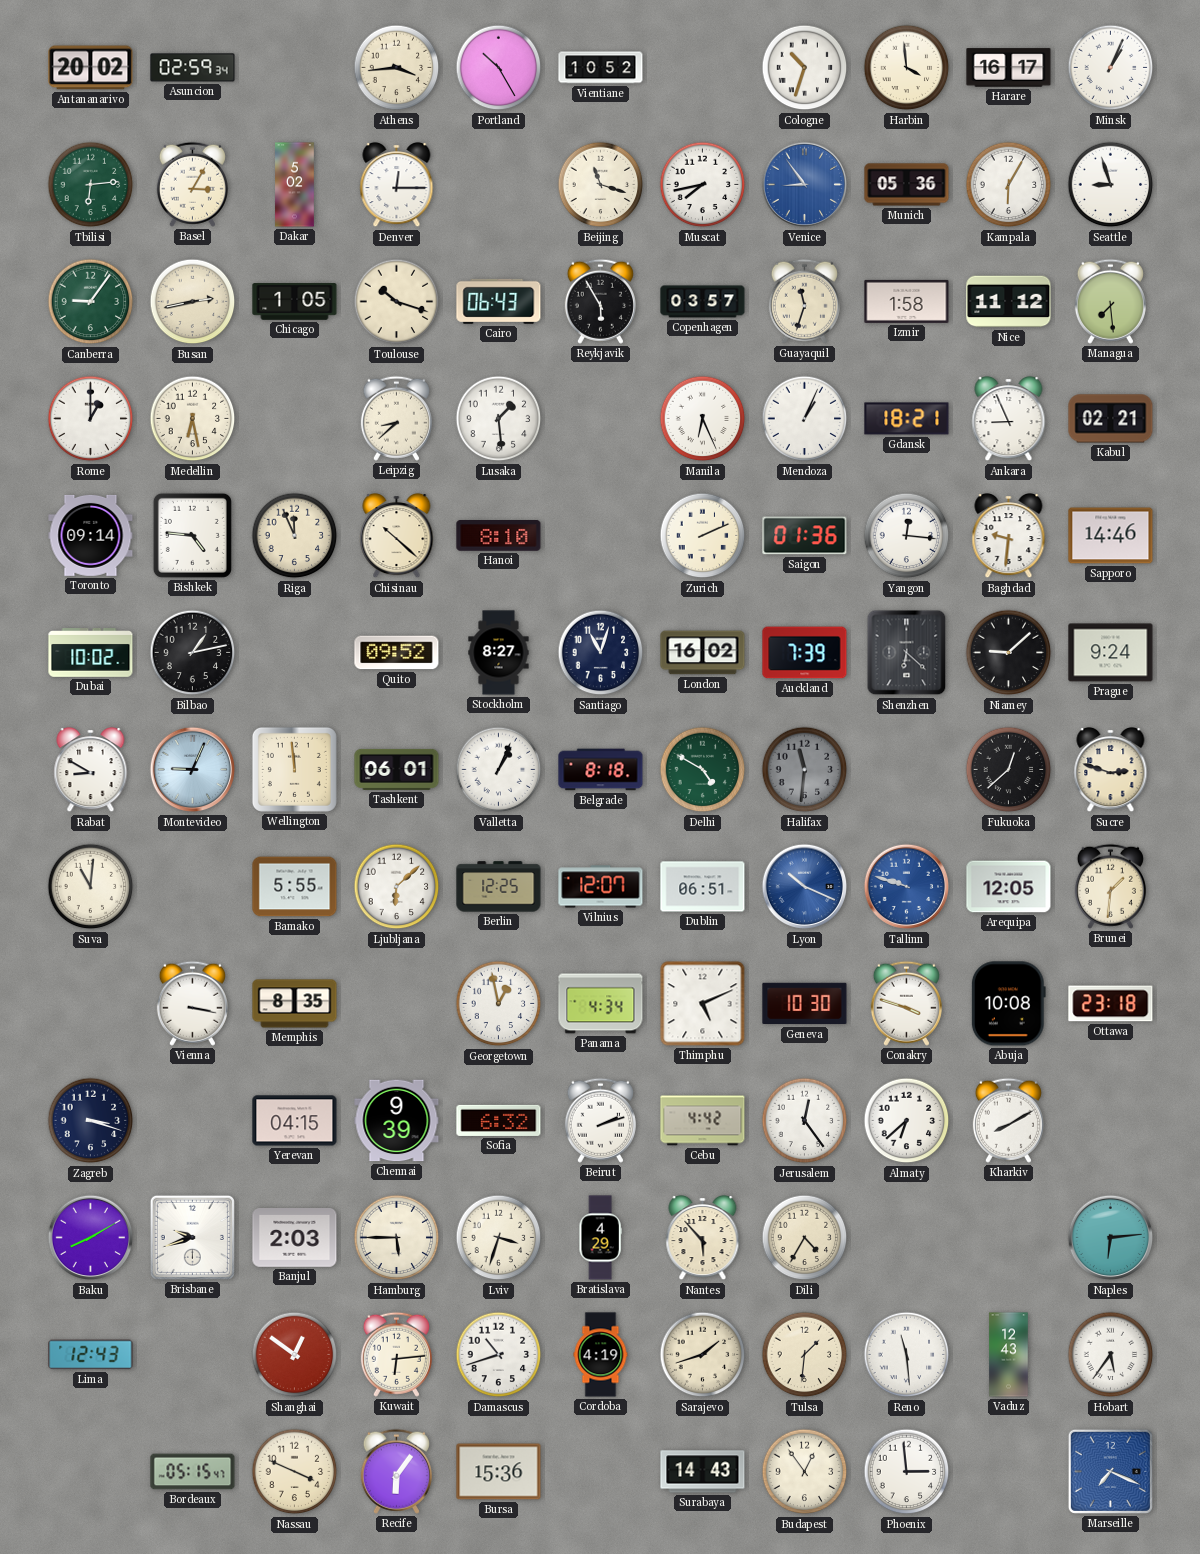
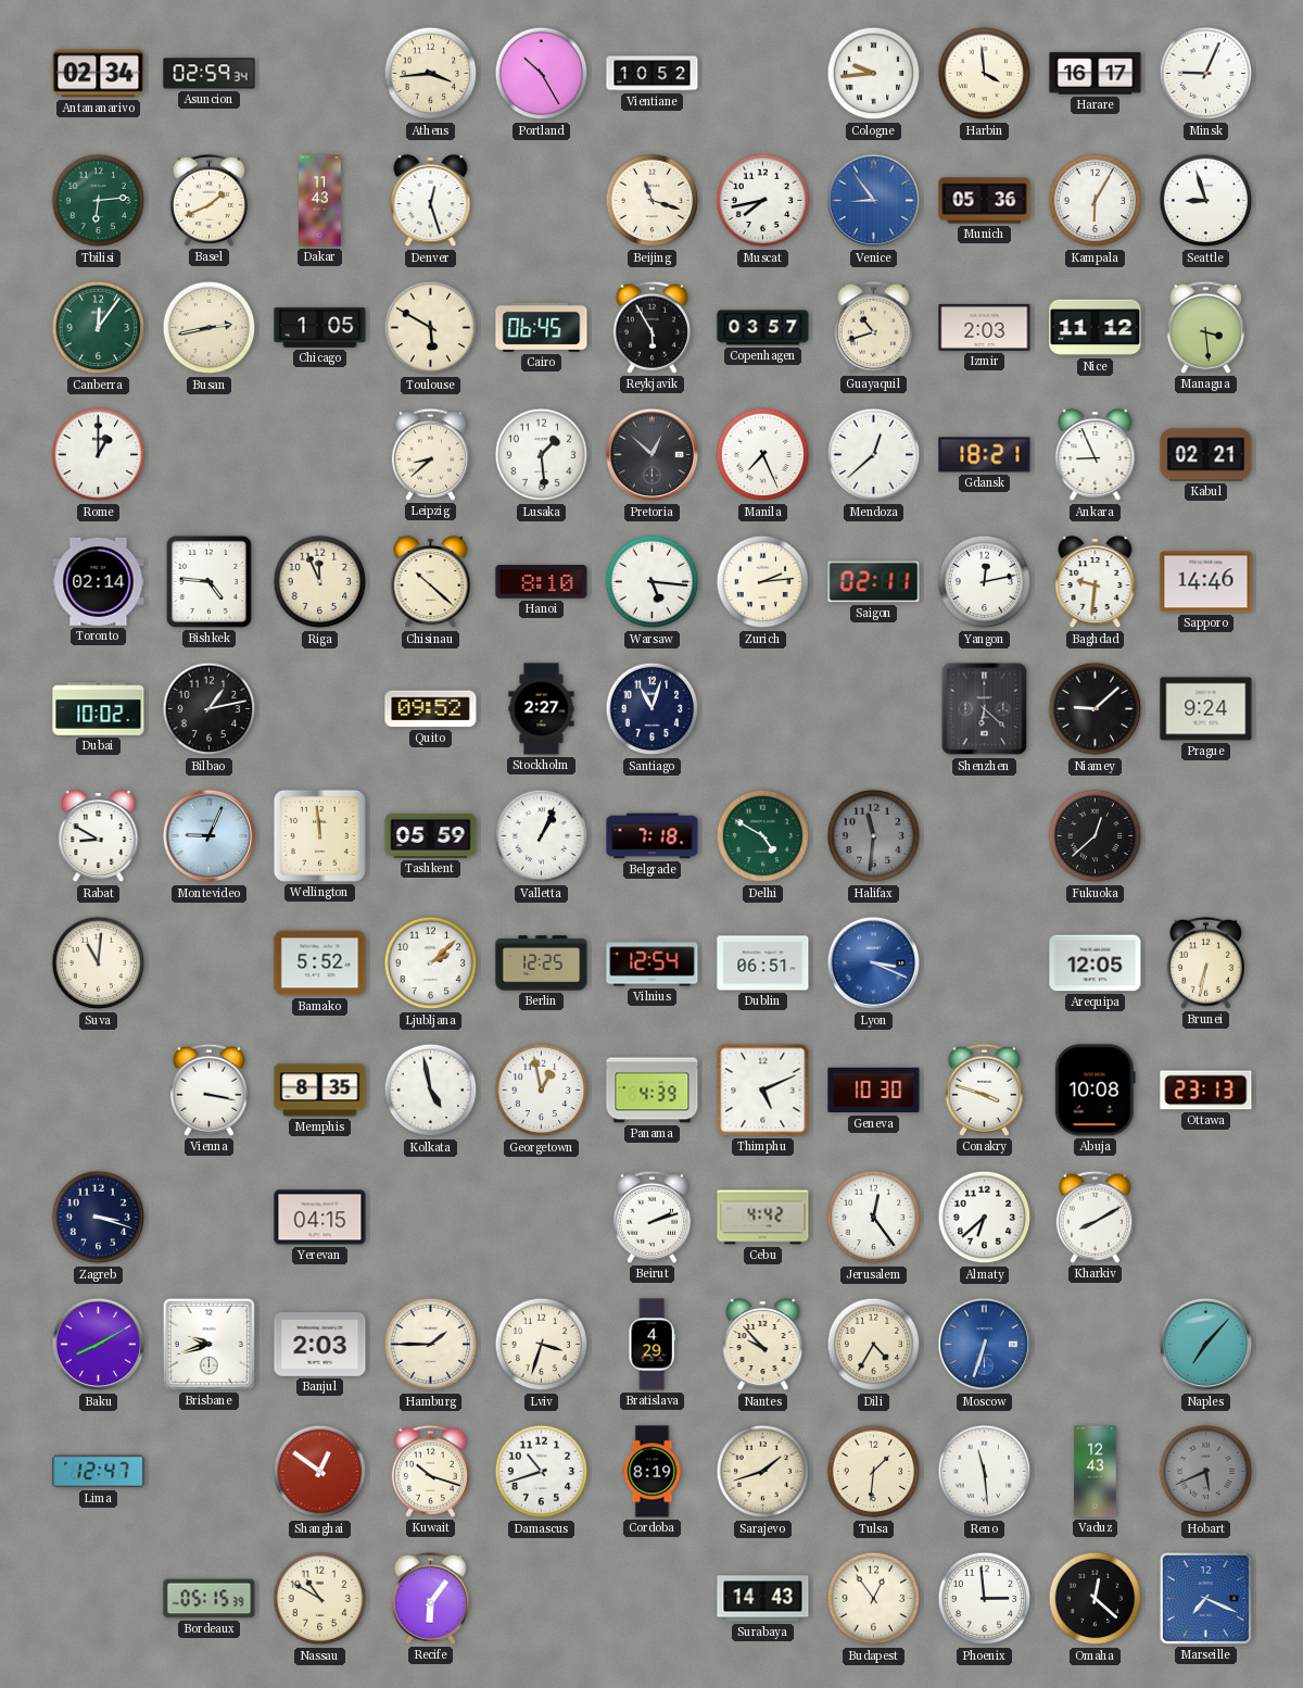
Antananarivo: 20:02 -> 02:34 (99, 74)
Cologne: 10:33 -> 9:44 (874, 74)
Minsk: 1:04 -> 9:04 (1206, 74)
Basel: 3:05 -> 1:41 (208, 200)
Dakar: 5:02 -> 11:43 (320, 201)
Denver: 12:15 -> 12:27 (431, 202)
Canberra: 9:06 -> 12:06 (99, 328)
Toulouse: 10:18 -> 5:50 (431, 328)
Cairo: 06:43 -> 06:45 (542, 327)
Guayaquil: 11:33 -> 10:42 (873, 327)
Izmir: 1:58 -> 2:03 (985, 327)
Managua: 7:29 -> 3:29 (1205, 327)
Medellin: 6:28 -> none (193, 419)
Pretoria: none -> 12:52 (653, 455)
Manila: 6:26 -> 7:26 (763, 455)
Mendoza: 1:04 -> 12:38 (874, 455)
Toronto: 09:14 -> 02:14 (99, 581)
Warsaw: none -> 5:16 (653, 582)
Zurich: 2:11 -> 2:14 (763, 582)
Saigon: 01:36 -> 02:11 (874, 582)
Yangon: 12:16 -> 12:13 (985, 582)
Stockholm: 8:27 -> 2:27 (542, 709)
London: 16:02 -> none (703, 653)
Auckland: 7:39 -> none (805, 653)
Tashkent: 06:01 -> 05:59 (431, 835)
Belgrade: 8:18 -> 7:18 (653, 836)
Sucre: 2:48 -> none (1111, 771)
Bamako: 5:55 -> 5:52 (320, 963)
Ljubljana: 6:08 -> 2:08 (431, 963)
Vilnius: 12:07 -> 12:54 (653, 963)
Lyon: 10:19 -> 3:19 (874, 963)
Tallinn: 9:48 -> none (907, 887)
Brunei: 1:31 -> 6:32 (1205, 962)
Kolkata: none -> 4:58 (431, 1091)
Panama: 4:34 -> 4:39 (653, 1091)
Ottawa: 23:18 -> 23:13 (1206, 1091)
Chennai: 9:39 -> none (397, 1121)
Sofia: 6:32 -> none (499, 1120)
Hamburg: 5:45 -> 1:45 (431, 1345)
Nantes: 5:53 -> 9:53 (763, 1346)
Moscow: none -> 6:33 (985, 1345)
Naples: 6:14 -> 7:07 (1206, 1345)
Lima: 12:43 -> 12:47 (99, 1472)
Kuwait: 6:14 -> 10:18 (430, 1471)
Cordoba: 4:19 -> 8:19 (653, 1472)
Hobart: 5:36 -> 5:41 (1206, 1472)
Hobart dial: white -> grey (1206, 1472)
Bordeaux: 05:15:47 -> 05:15:39 (210, 1599)
Nassau: 3:49 -> 10:50 (320, 1599)
Bursa: 15:36 -> none (499, 1472)
Omaha: none -> 12:22 (1096, 1599)
